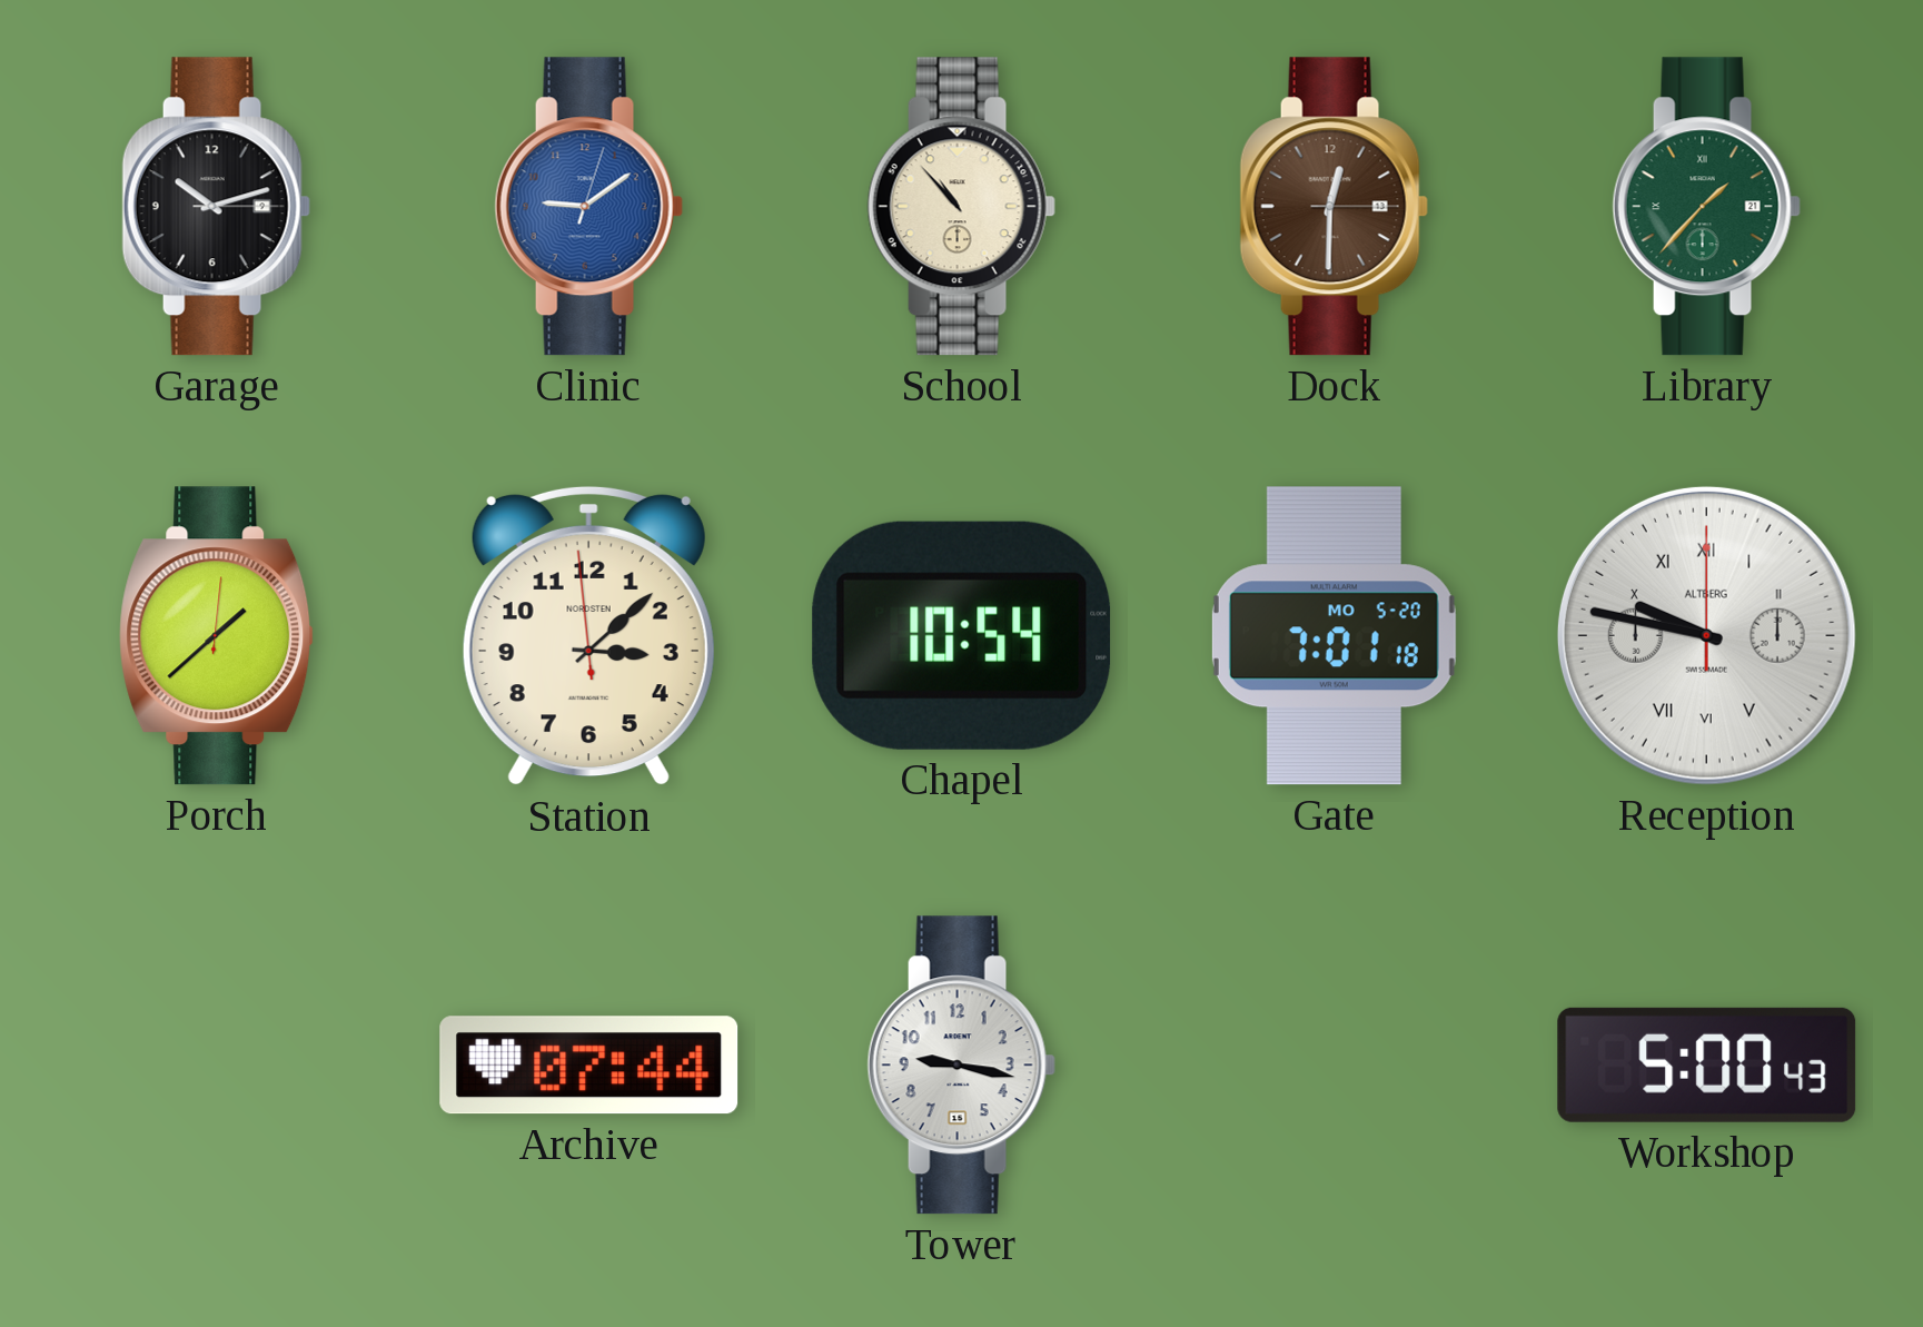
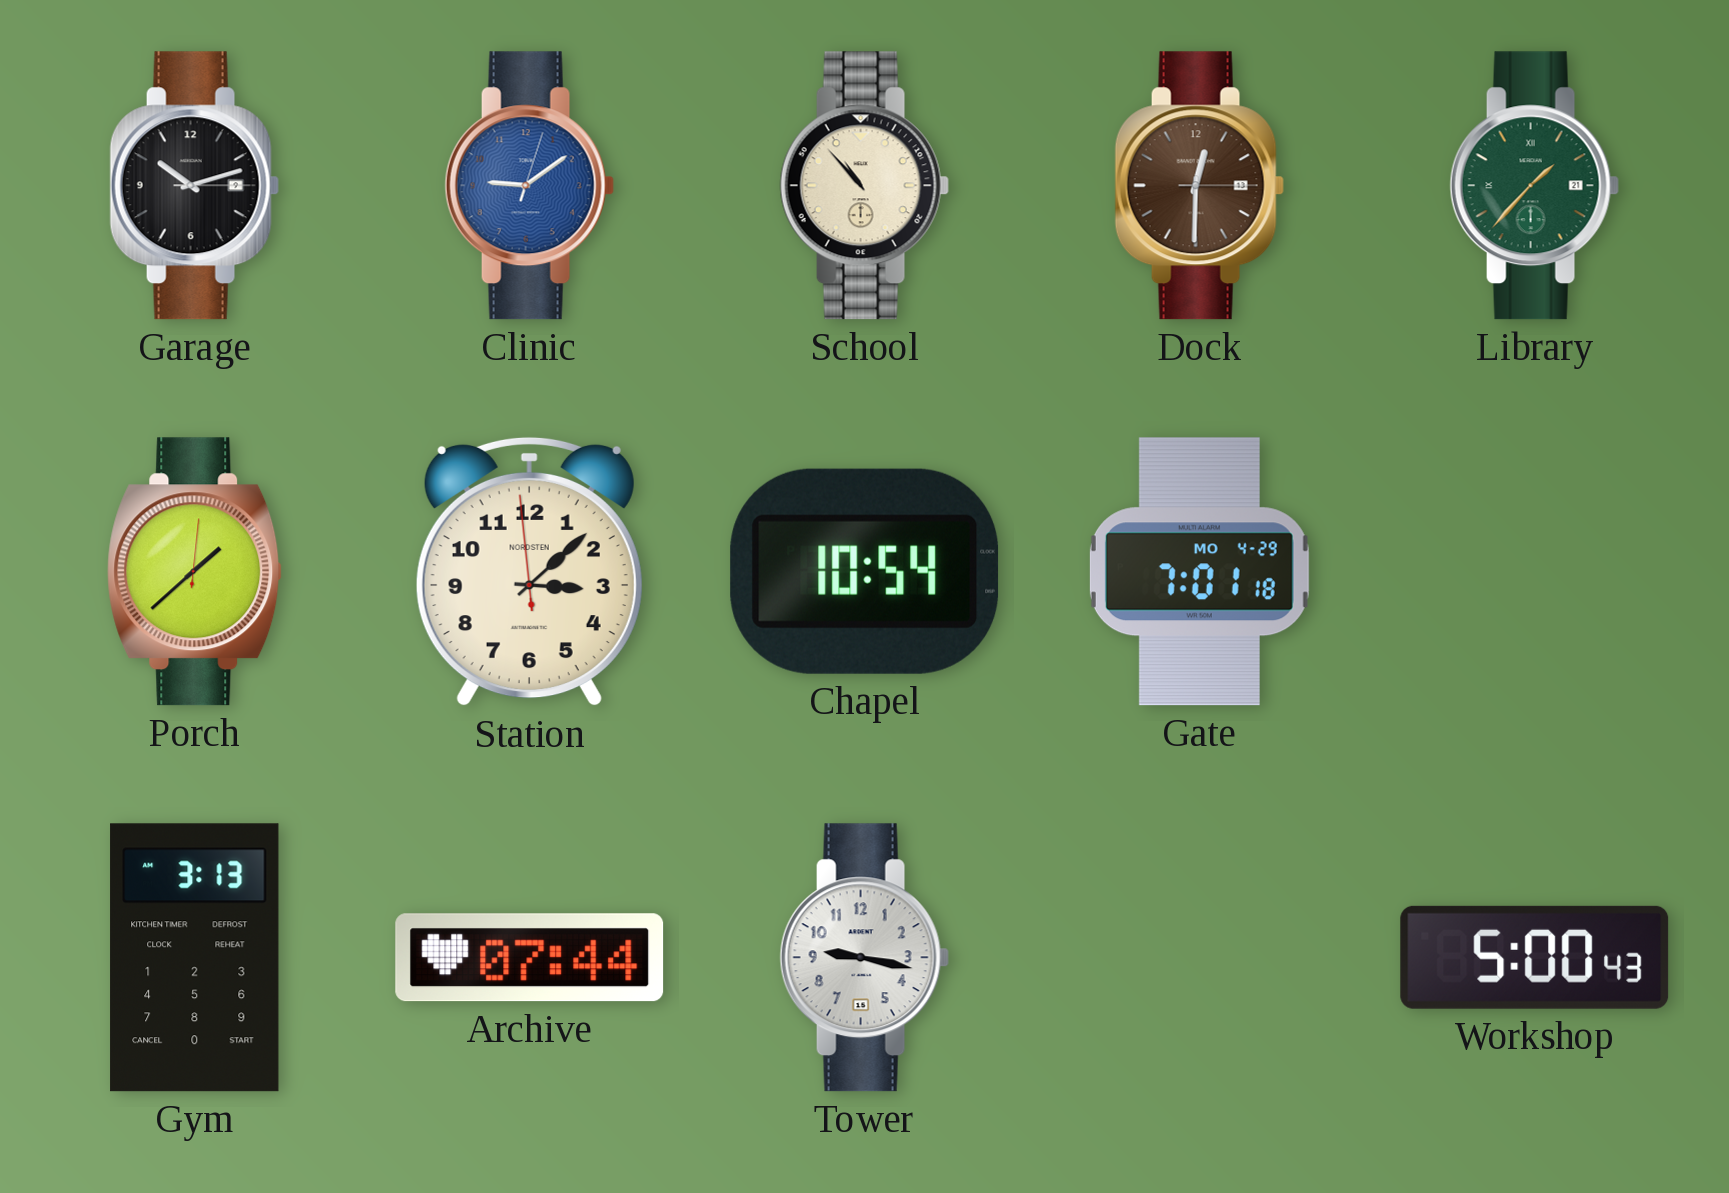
Gate date: MO 5-20 -> MO 4-29 (1199, 572)
Reception: 9:47 -> none (1706, 635)
Gym: none -> 3:13 (195, 958)
